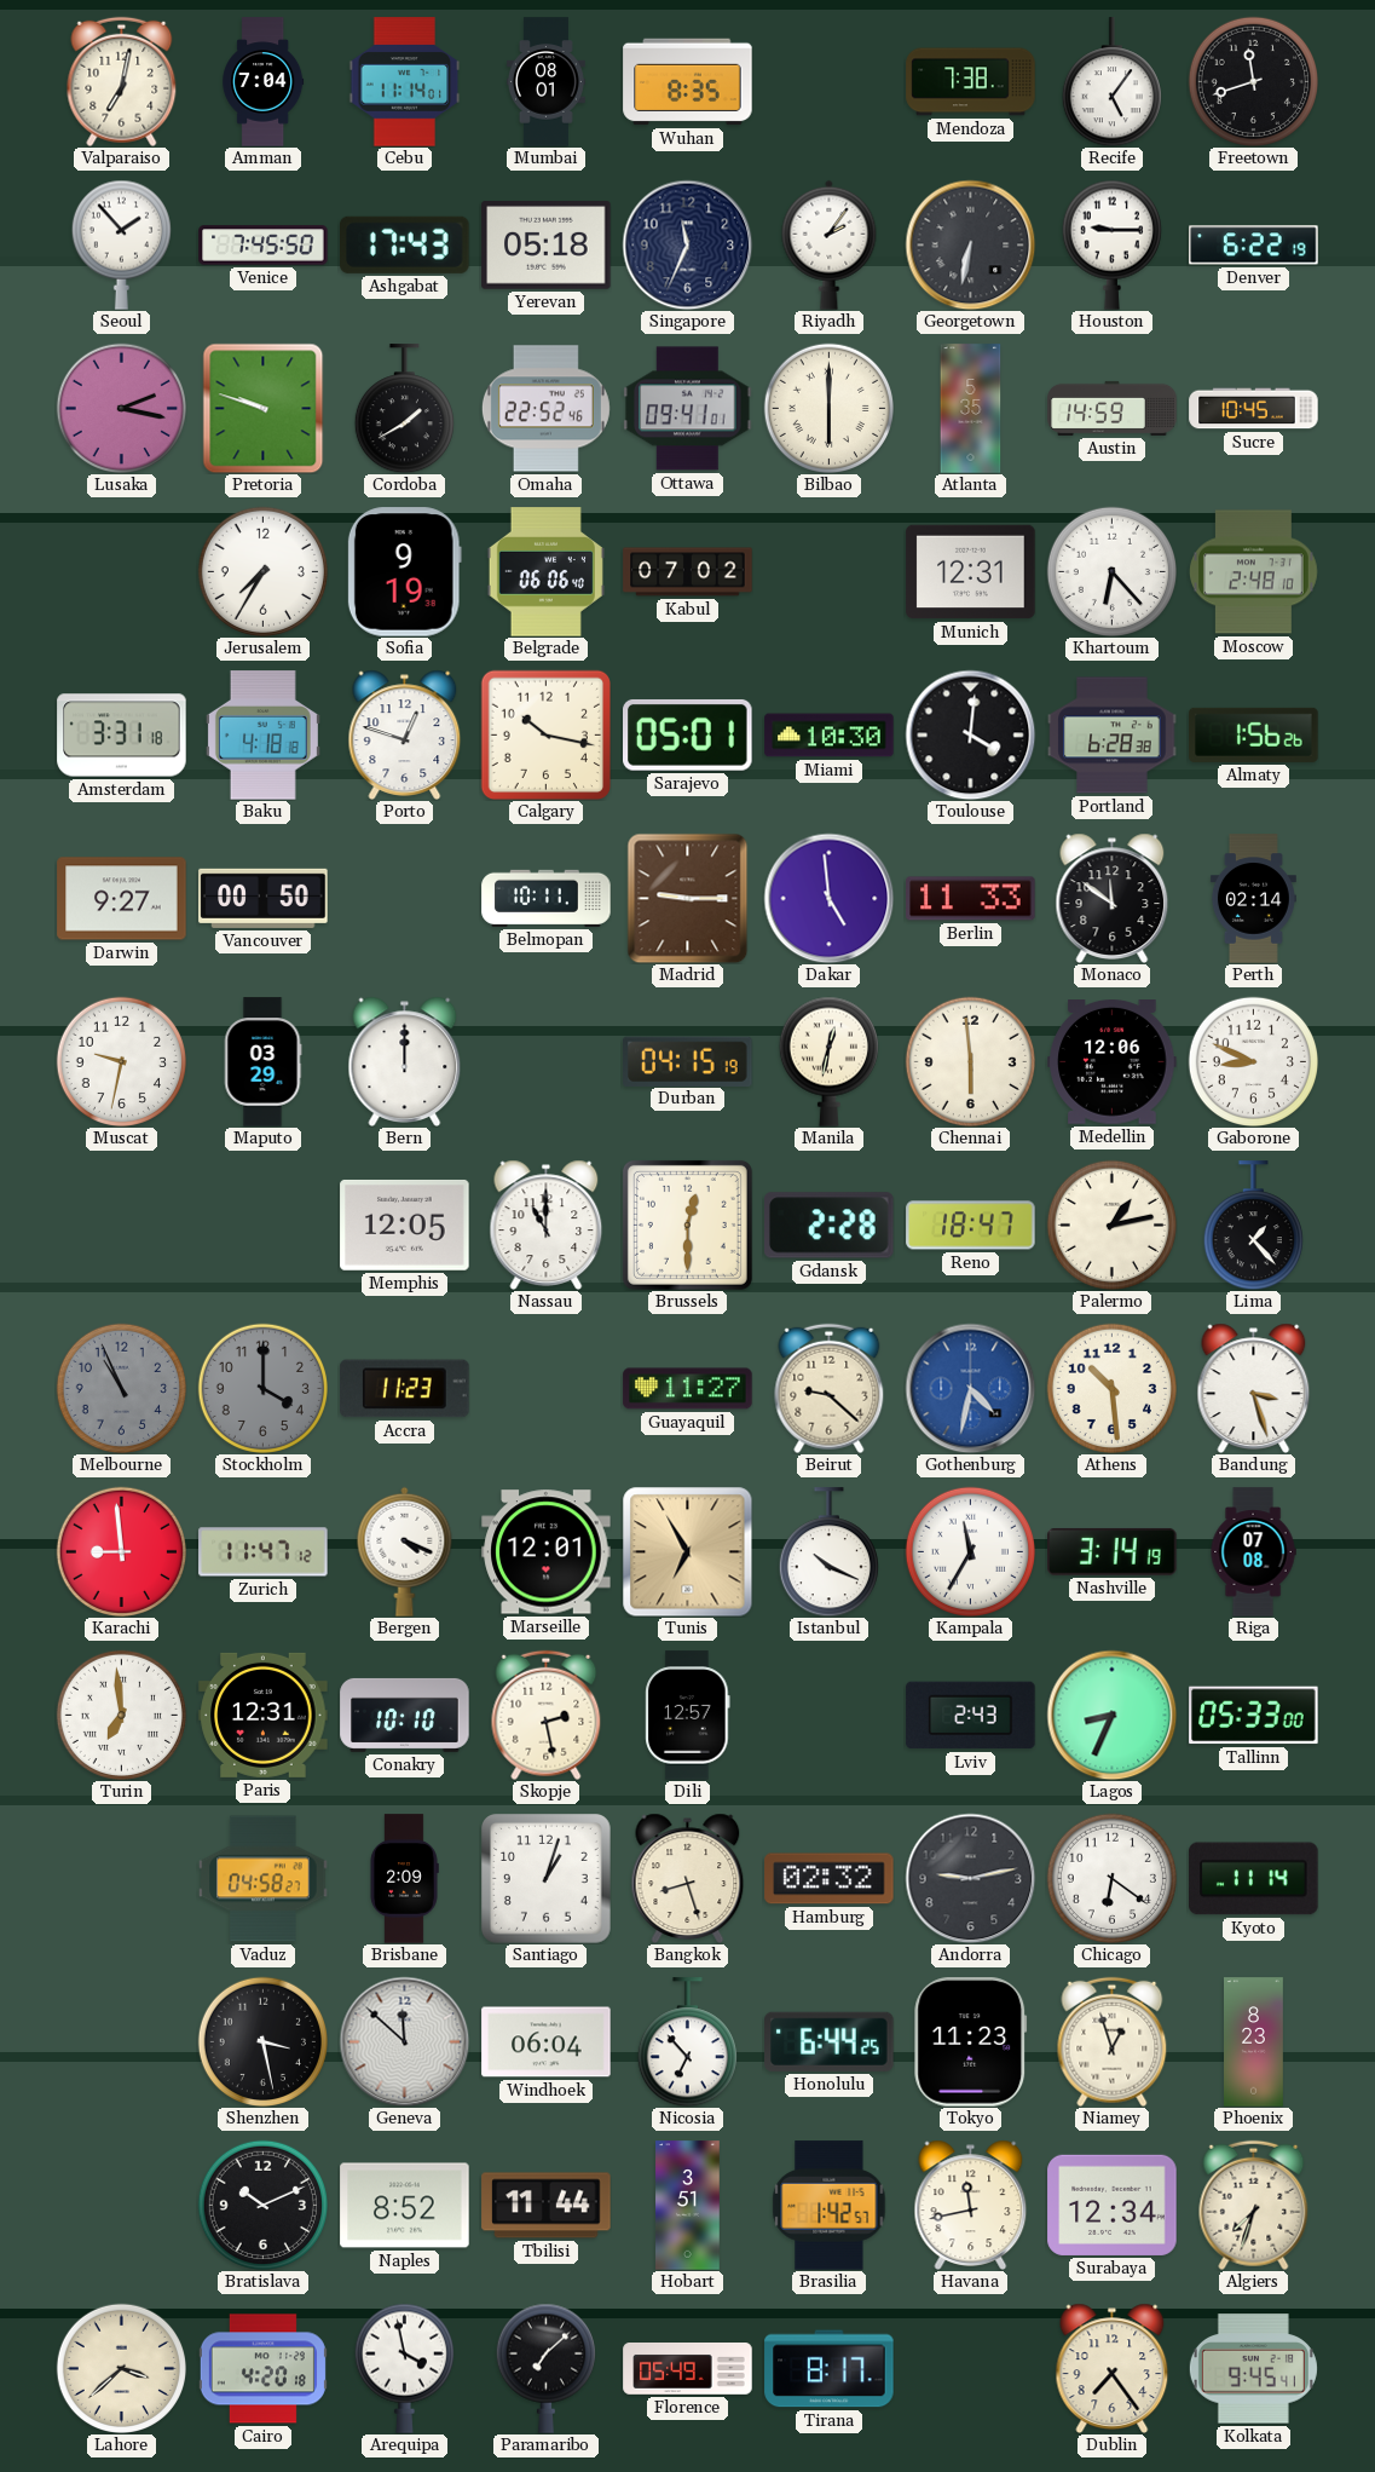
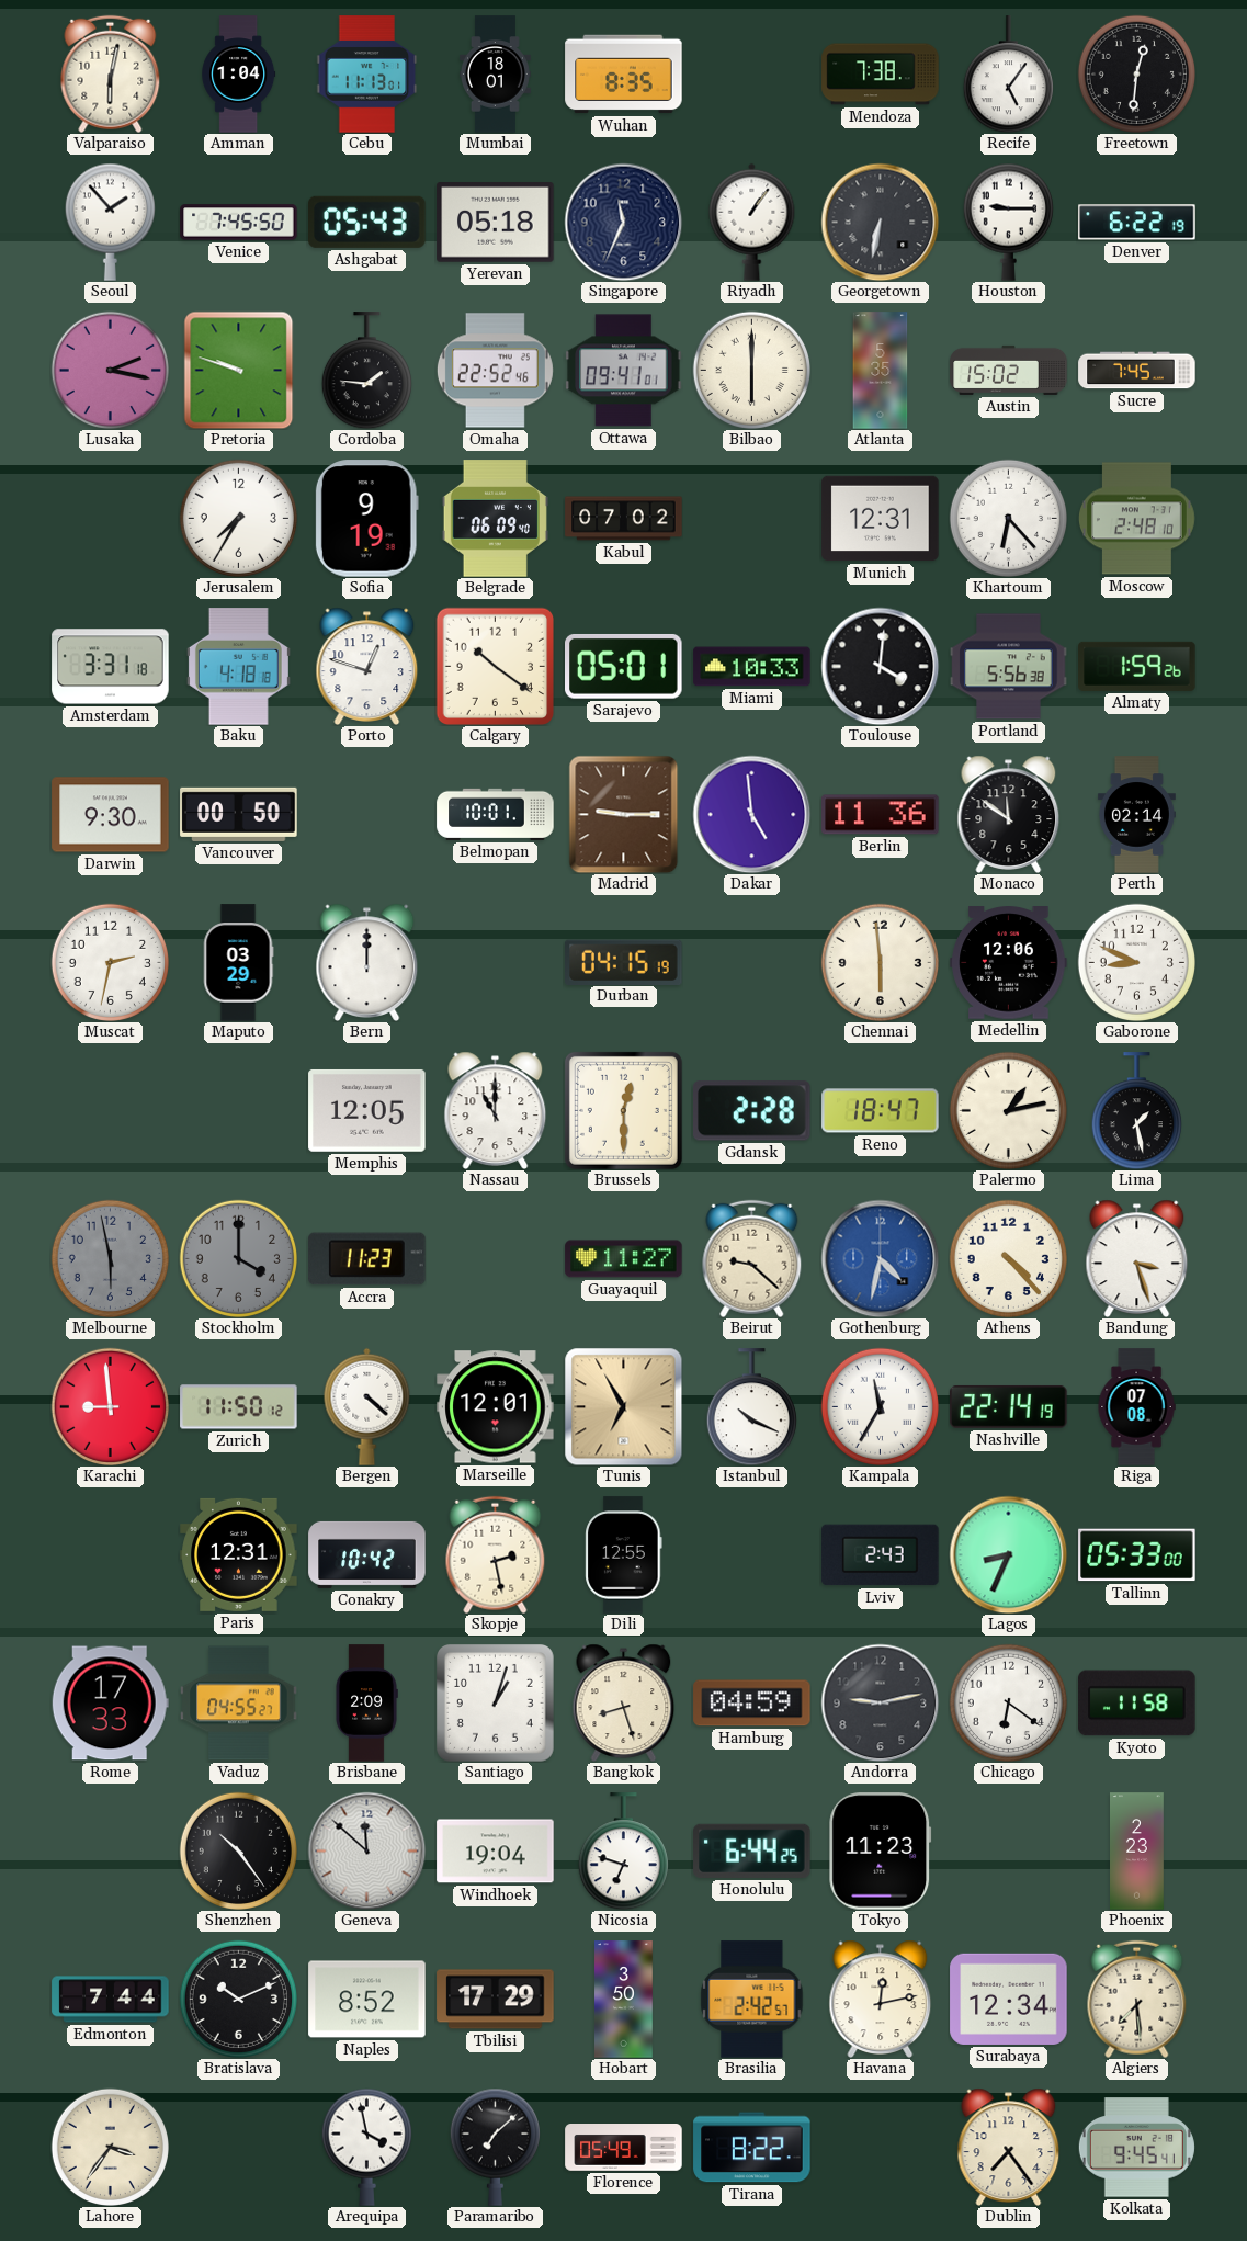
Valparaiso: 7:02 -> 6:02 (111, 73)
Amman: 7:04 -> 1:04 (239, 75)
Cebu: 11:14 -> 11:13 (367, 75)
Mumbai: 08:01 -> 18:01 (495, 75)
Freetown: 11:42 -> 12:31 (1136, 73)
Ashgabat: 17:43 -> 05:43 (367, 222)
Riyadh: 2:06 -> 1:06 (752, 222)
Cordoba: 1:40 -> 1:46 (366, 371)
Austin: 14:59 -> 15:02 (1009, 370)
Sucre: 10:45 -> 7:45 (1137, 371)
Belgrade: 06:06 -> 06:09 (495, 519)
Calgary: 10:17 -> 10:21 (495, 666)
Miami: 10:30 -> 10:33 (752, 667)
Portland: 6:28 -> 5:56 (1009, 667)
Almaty: 1:56 -> 1:59 (1137, 666)
Darwin: 9:27 -> 9:30 (111, 815)
Belmopan: 10:11 -> 10:01 (496, 814)
Berlin: 11:33 -> 11:36 (881, 815)
Muscat: 9:32 -> 2:32 (110, 962)
Manila: 12:32 -> none (828, 1061)
Lima: 1:23 -> 1:28 (1136, 1111)
Melbourne: 10:56 -> 5:58 (110, 1258)
Athens: 10:29 -> 4:23 (1008, 1258)
Zurich: 11:47 -> 11:50 (239, 1407)
Bergen: 4:19 -> 4:22 (367, 1406)
Nashville: 3:14 -> 22:14 (1009, 1406)
Turin: 6:59 -> none (121, 1715)
Conakry: 10:10 -> 10:42 (367, 1554)
Dili: 12:57 -> 12:55 (624, 1555)
Rome: none -> 17:33 (110, 1704)
Vaduz: 04:58 -> 04:55 (239, 1704)
Hamburg: 02:32 -> 04:59 (752, 1704)
Kyoto: 11:14 -> 11:58 (1137, 1704)
Shenzhen: 3:28 -> 10:24 (238, 1850)
Windhoek: 06:04 -> 19:04 (496, 1852)
Nicosia: 6:53 -> 6:48 (623, 1852)
Niamey: 12:57 -> none (1113, 2041)
Phoenix: 8:23 -> 2:23 (1137, 1852)
Edmonton: none -> 7:44 (111, 2000)
Tbilisi: 11:44 -> 17:29 (496, 2000)
Hobart: 3:51 -> 3:50 (624, 2000)
Brasilia: 1:42 -> 2:42 (752, 2000)
Havana: 11:43 -> 12:13 (881, 1999)
Algiers: 7:33 -> 7:29 (1137, 1999)
Lahore: 3:38 -> 3:36 (110, 2147)
Cairo: 4:20 -> none (262, 2369)
Tirana: 8:17 -> 8:22 (752, 2148)
